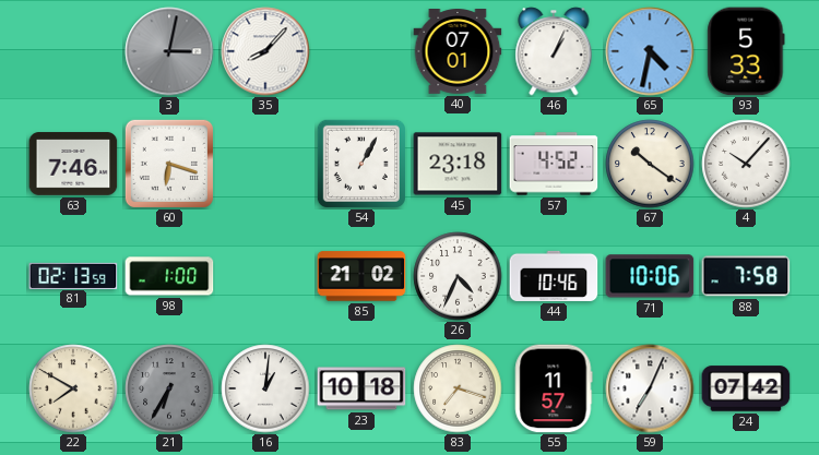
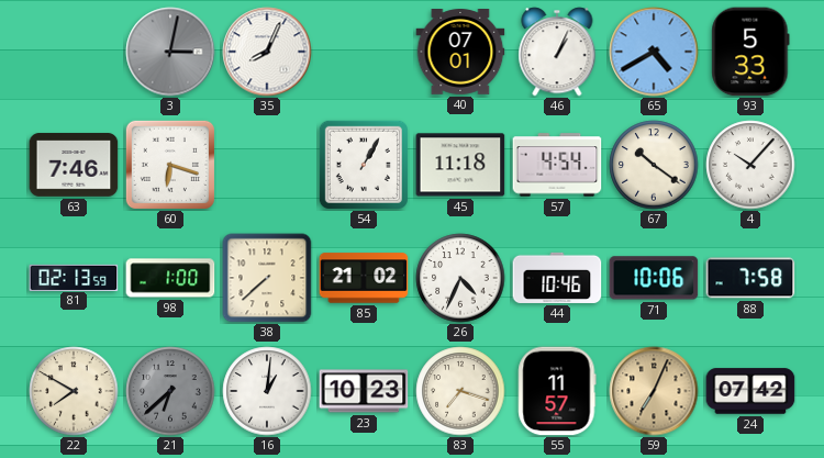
35: 8:07 -> 8:04 (267, 52)
65: 4:32 -> 4:40 (654, 52)
45: 23:18 -> 11:18 (460, 165)
57: 4:52 -> 4:54 (557, 165)
38: none -> 7:38 (267, 278)
21: 6:35 -> 6:38 (170, 391)
23: 10:18 -> 10:23 (364, 391)
59 dial: white -> champagne (654, 391)
